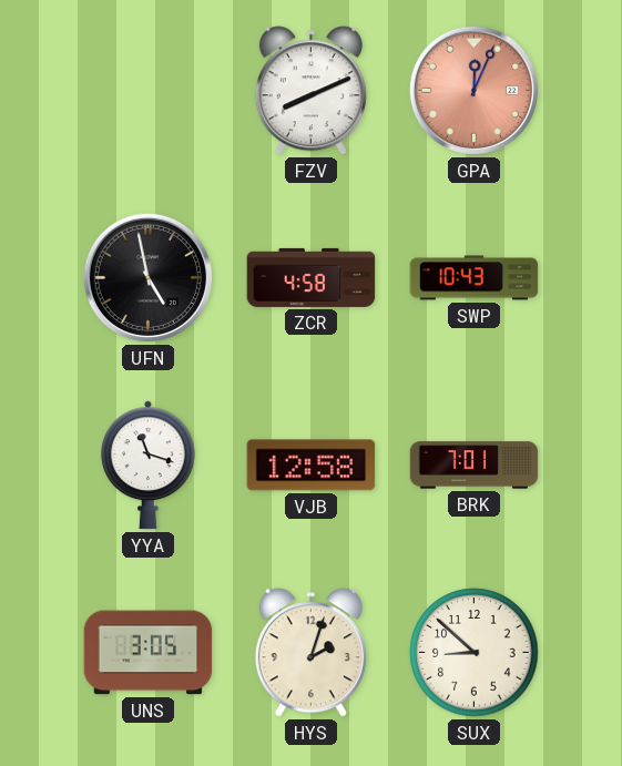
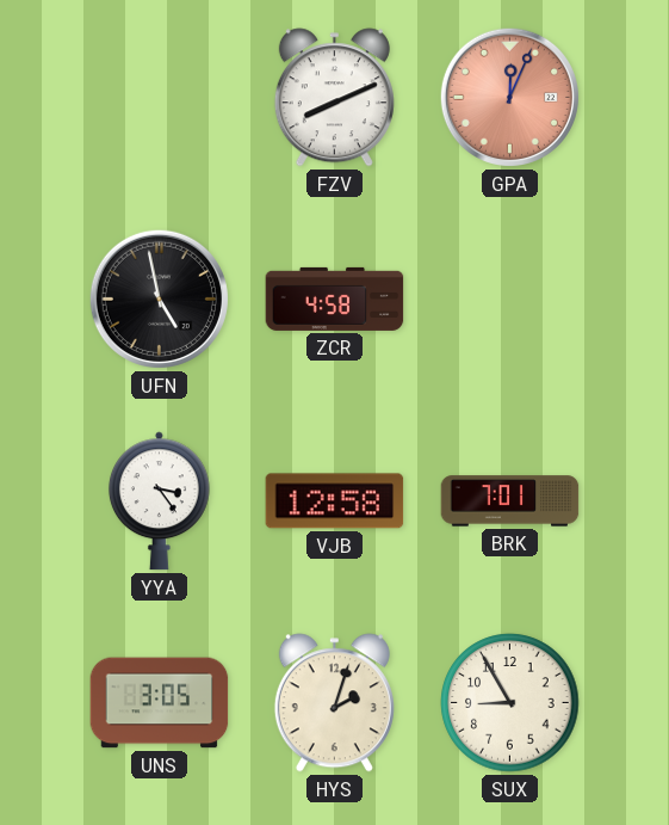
SWP: 10:43 -> none (475, 278)
YYA: 11:18 -> 3:24 (159, 501)
SUX: 8:52 -> 8:55 (510, 703)
